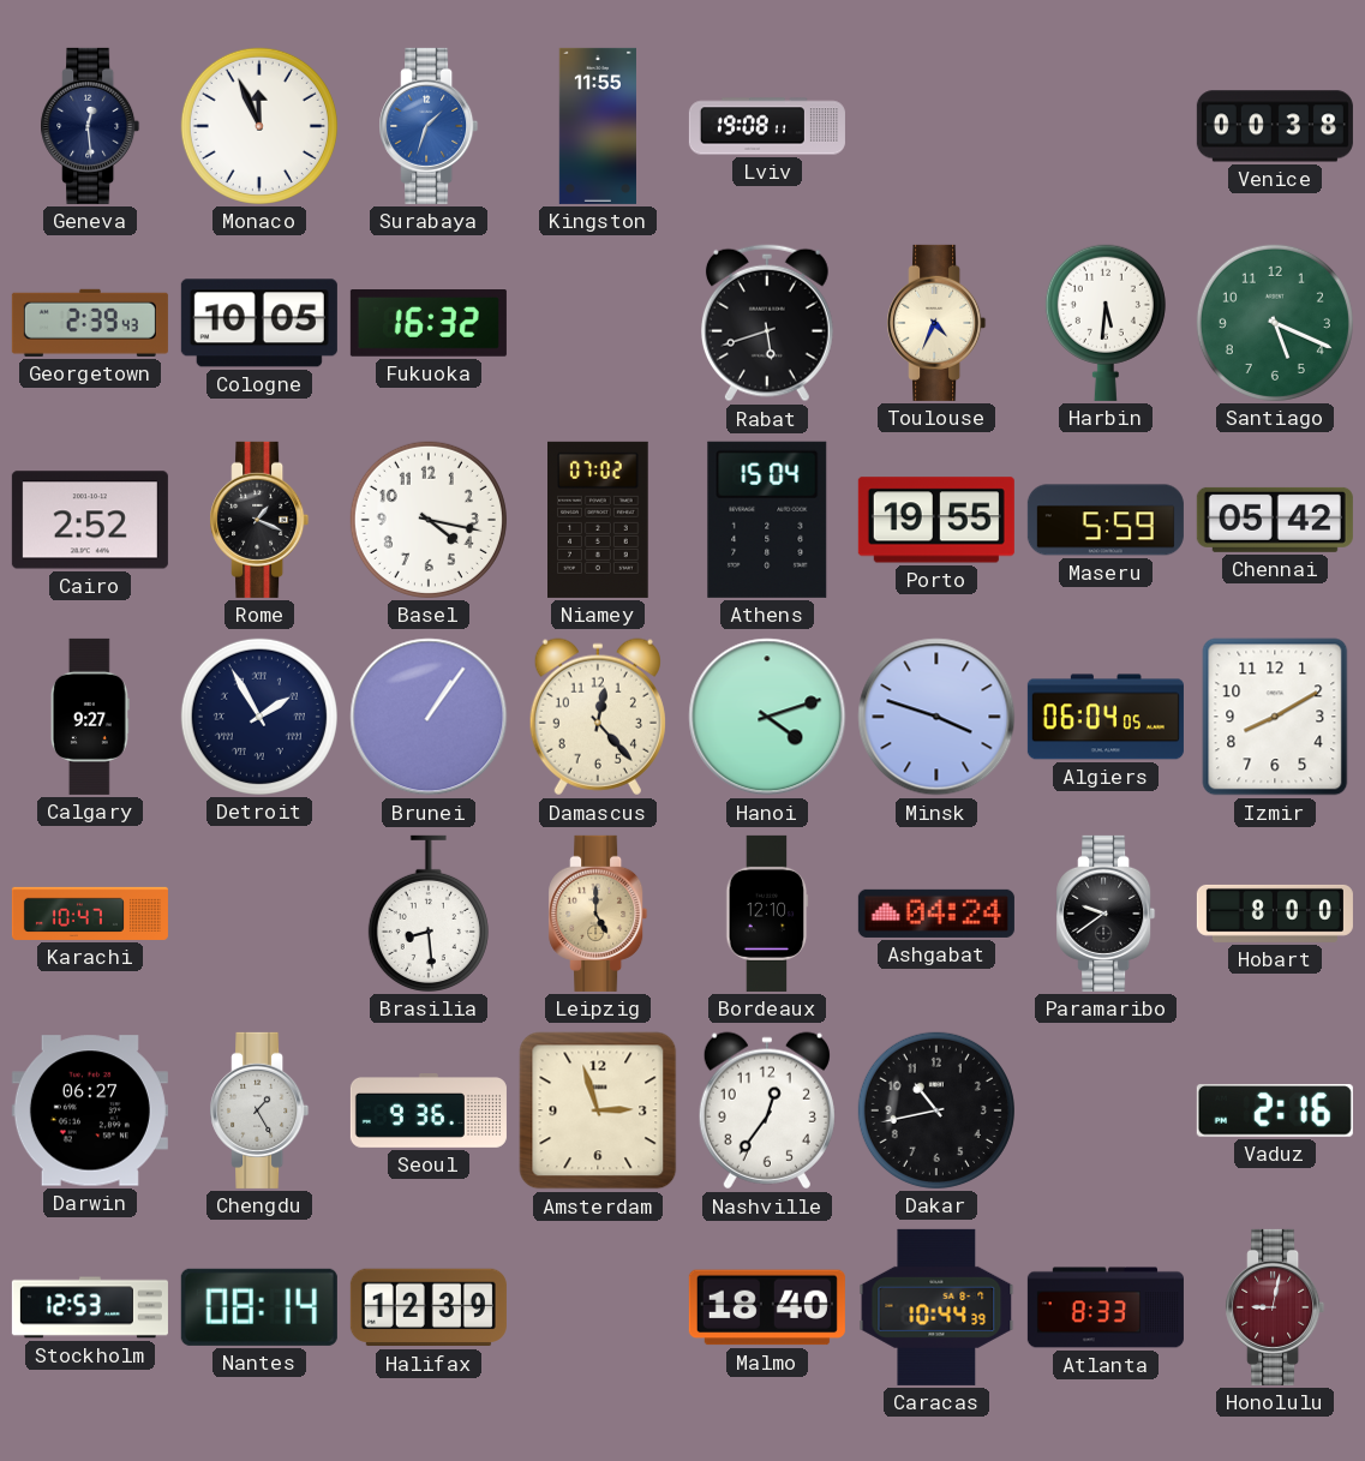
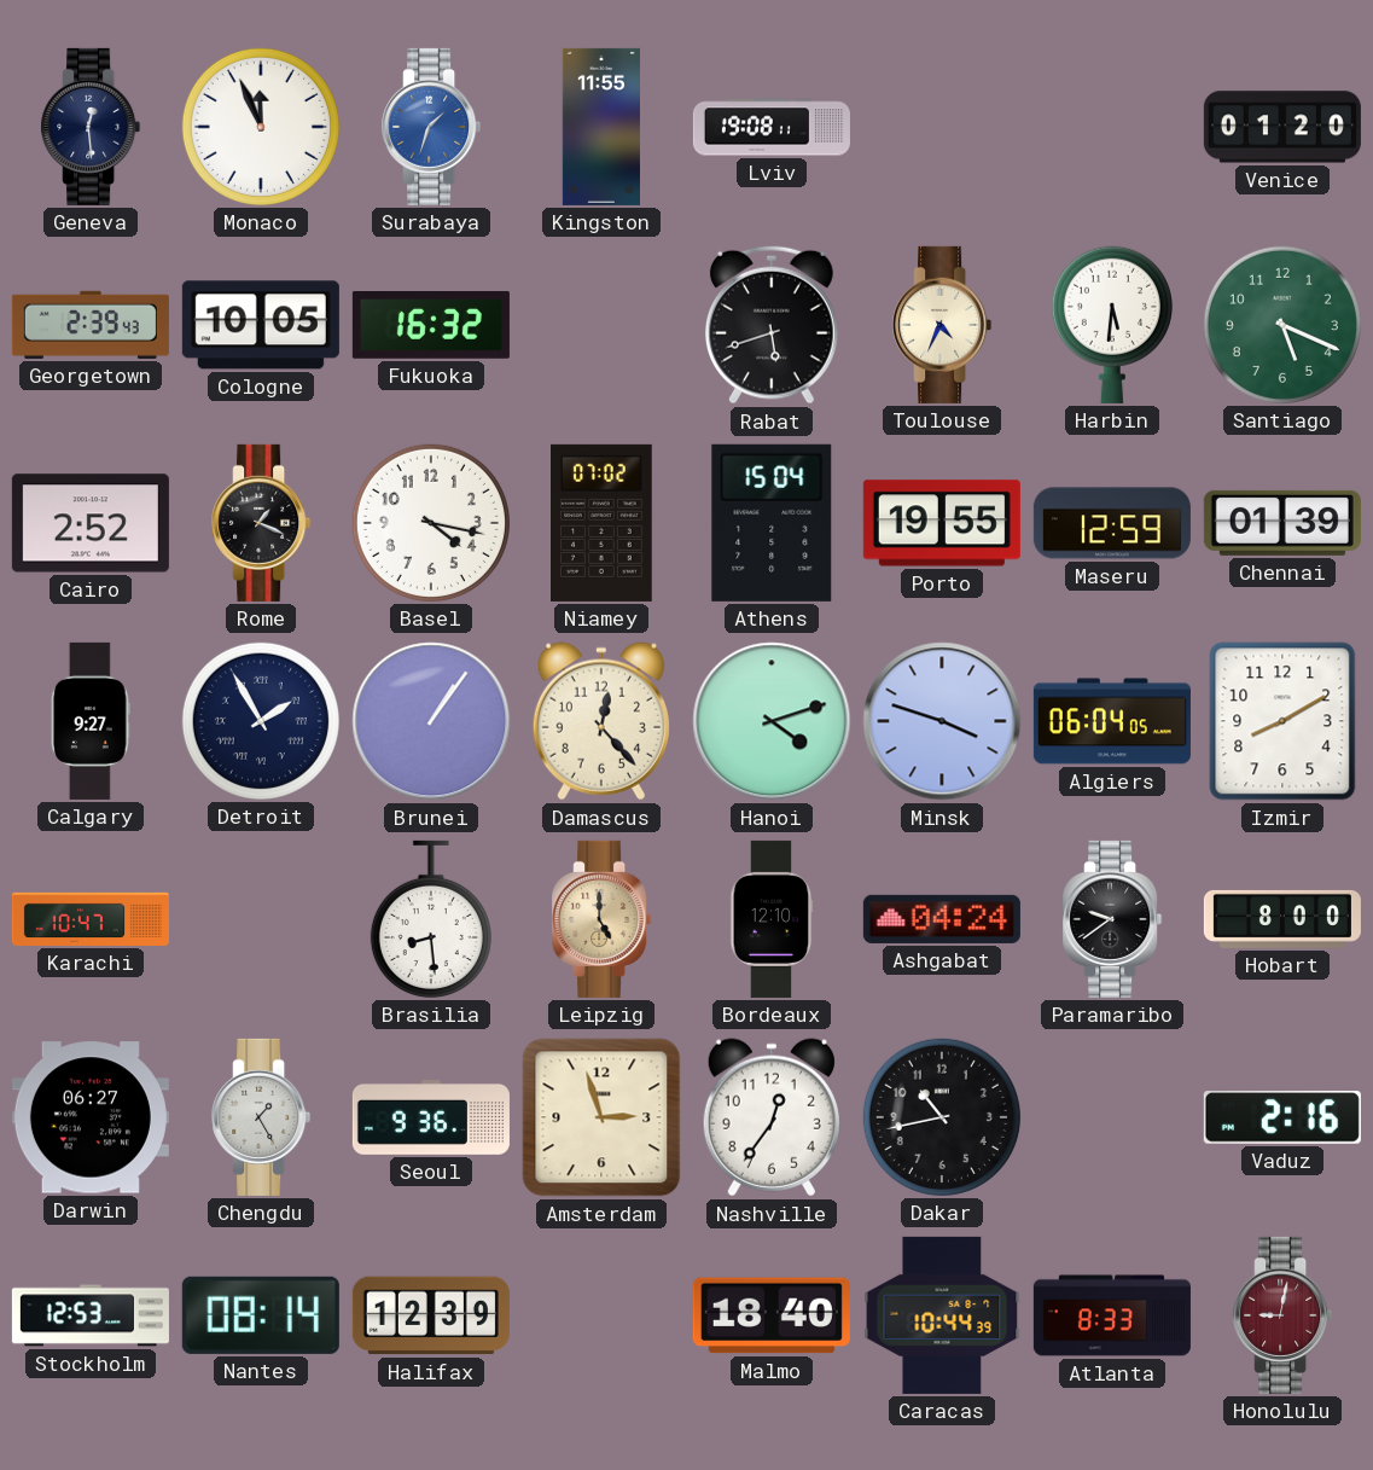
Venice: 00:38 -> 01:20 (1282, 127)
Maseru: 5:59 -> 12:59 (1112, 523)
Chennai: 05:42 -> 01:39 (1282, 523)
